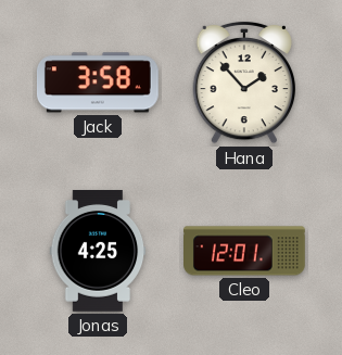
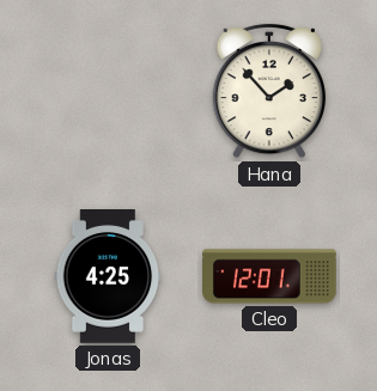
Jack: 3:58 -> none (98, 83)
